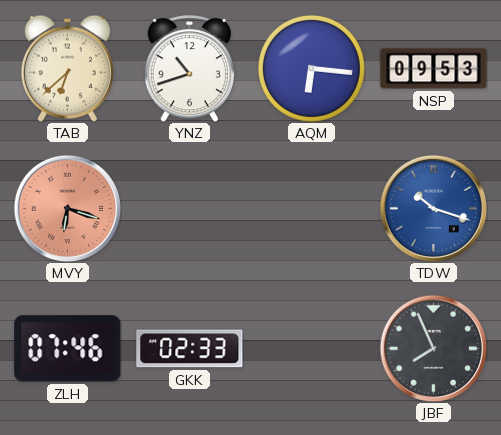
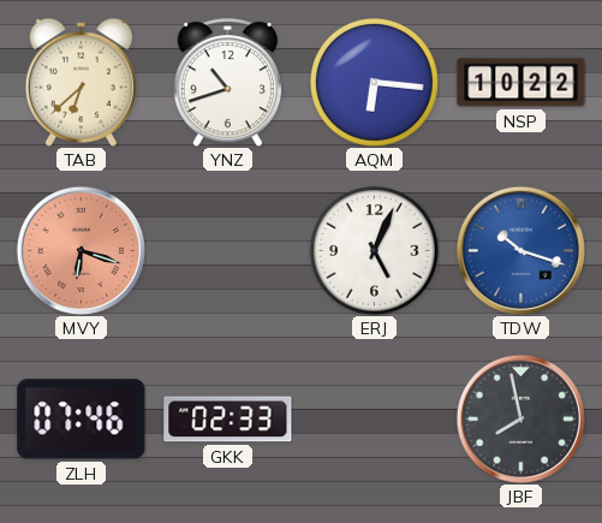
NSP: 09:53 -> 10:22 (521, 83)
ERJ: none -> 5:04 (374, 250)
JBF: 7:56 -> 7:58 (520, 418)
